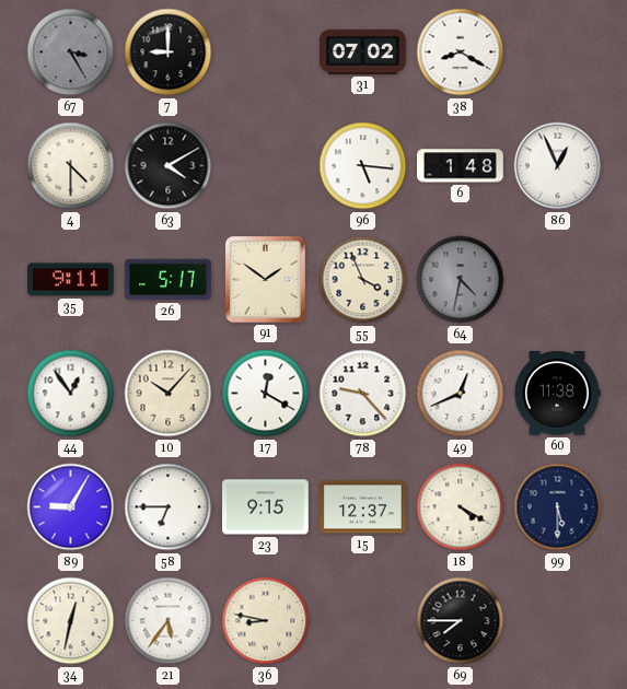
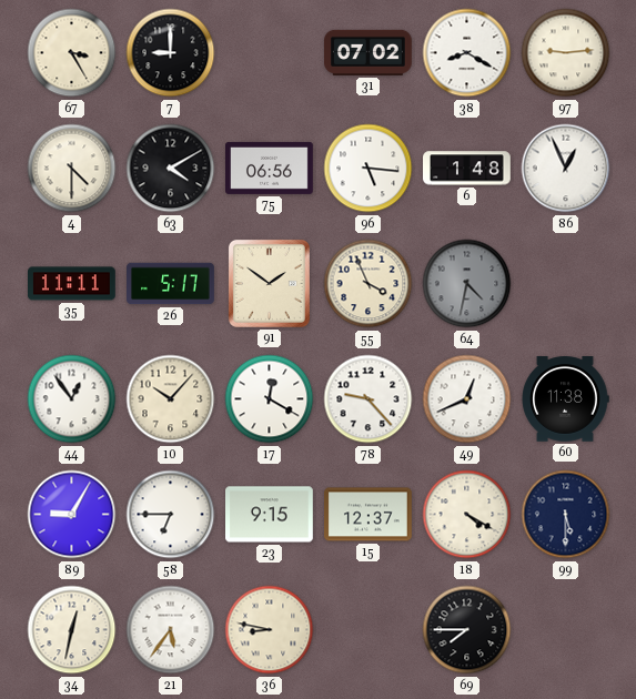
67 dial: grey -> cream (72, 53)
97: none -> 9:14 (566, 53)
75: none -> 06:56 (270, 168)
35: 9:11 -> 11:11 (72, 284)
